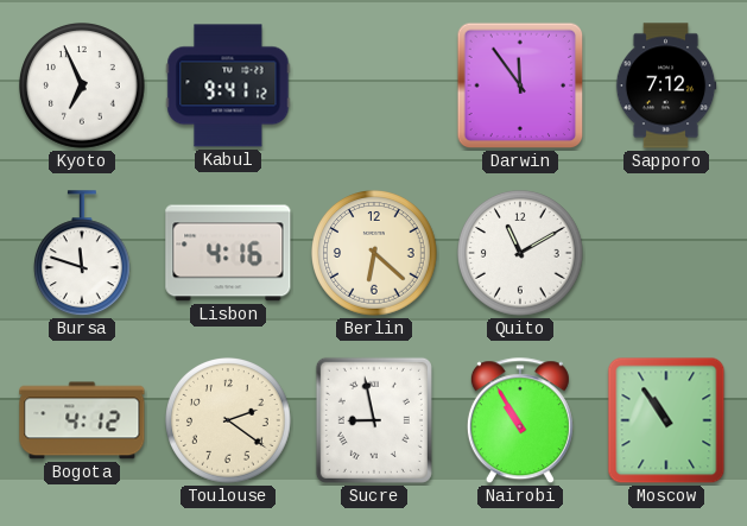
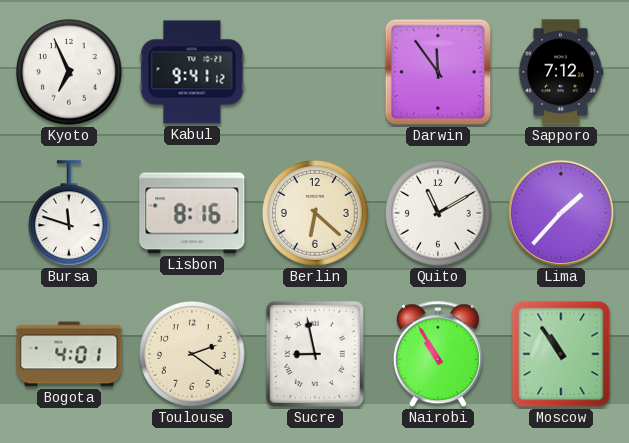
Lisbon: 4:16 -> 8:16 (192, 213)
Lima: none -> 1:37 (561, 213)
Bogota: 4:12 -> 4:01 (69, 354)
